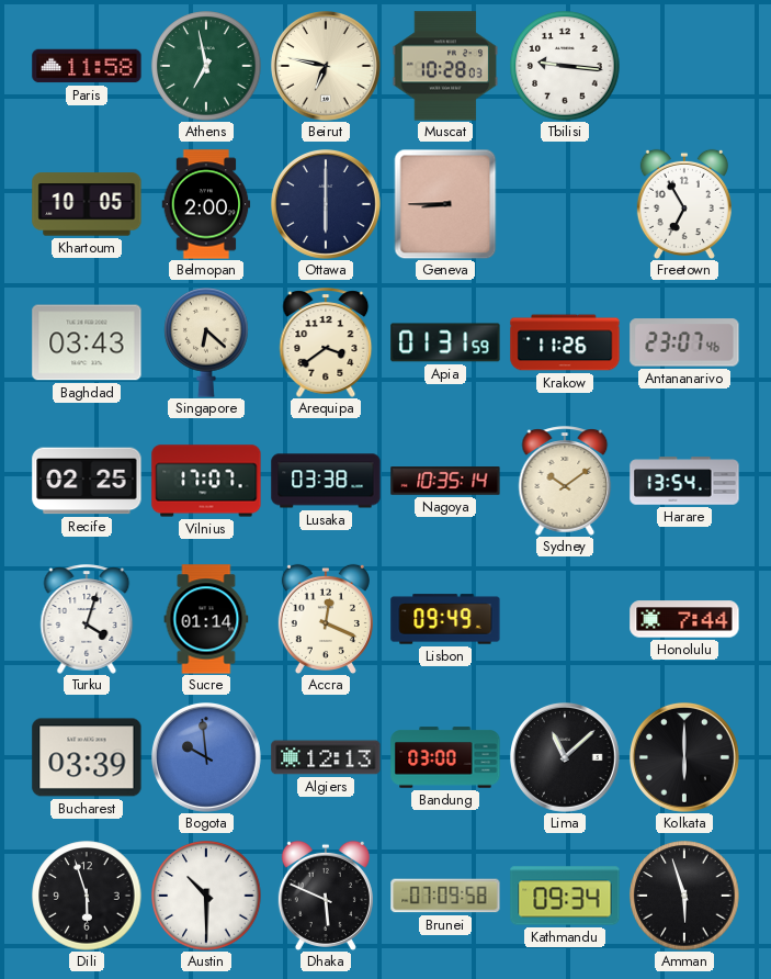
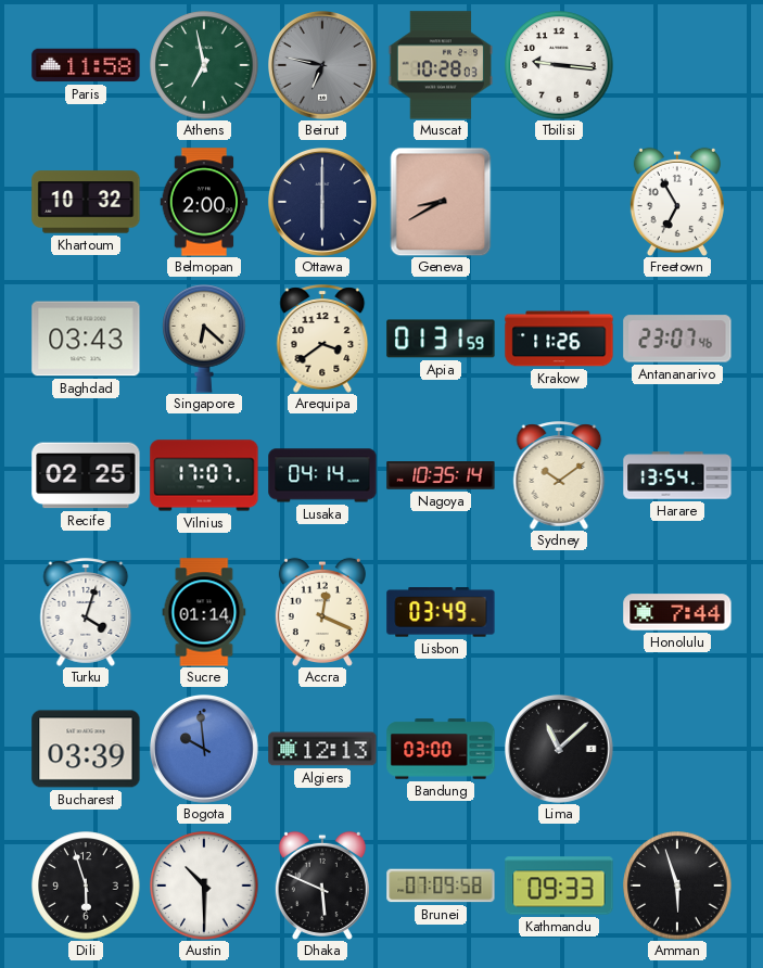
Beirut dial: cream -> grey (323, 66)
Khartoum: 10:05 -> 10:32 (86, 202)
Geneva: 8:45 -> 8:40 (441, 202)
Lusaka: 03:38 -> 04:14 (322, 475)
Lisbon: 09:49 -> 03:49 (441, 612)
Kolkata: 6:00 -> none (685, 758)
Kathmandu: 09:34 -> 09:33 (559, 886)
